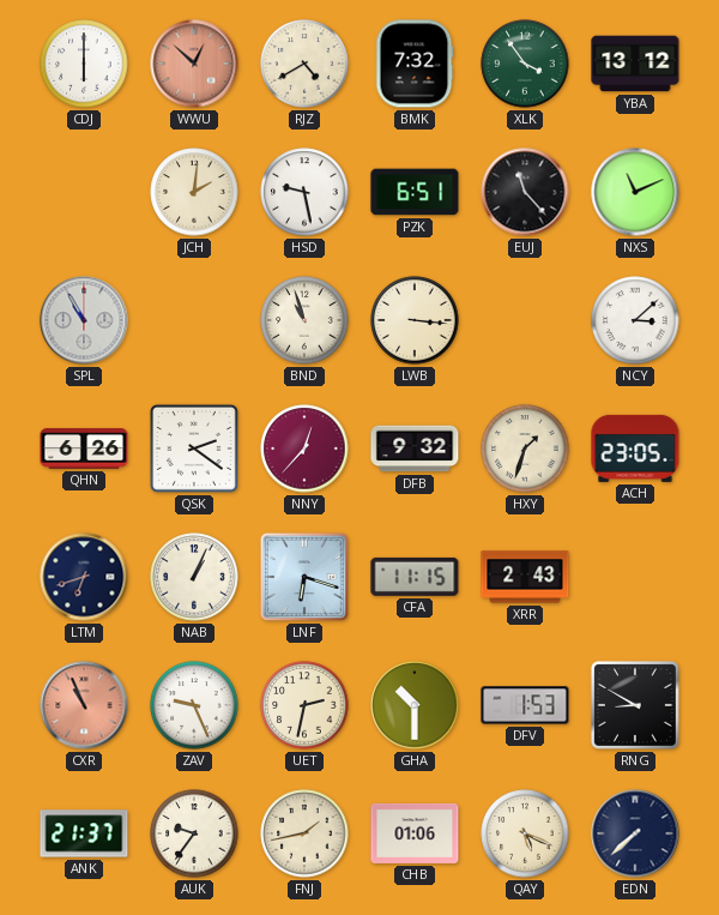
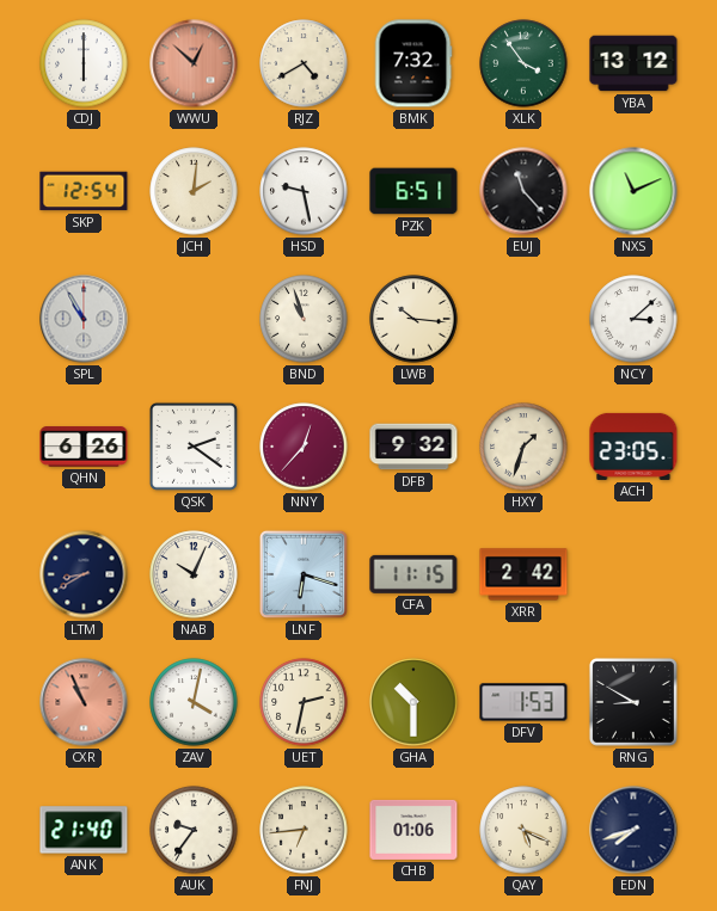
SKP: none -> 12:54 (84, 191)
LWB: 3:16 -> 10:16 (413, 319)
LTM: 6:42 -> 8:40 (84, 574)
NAB: 1:04 -> 10:04 (194, 574)
XRR: 2:43 -> 2:42 (523, 574)
ZAV: 9:26 -> 4:02 (194, 702)
ANK: 21:37 -> 21:40 (84, 830)
FNJ: 1:43 -> 6:44 (304, 830)
EDN: 7:38 -> 7:42 (633, 830)
